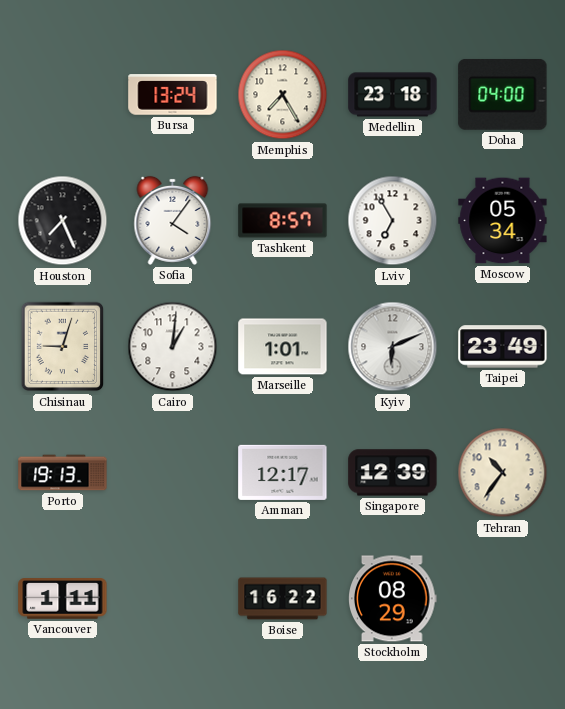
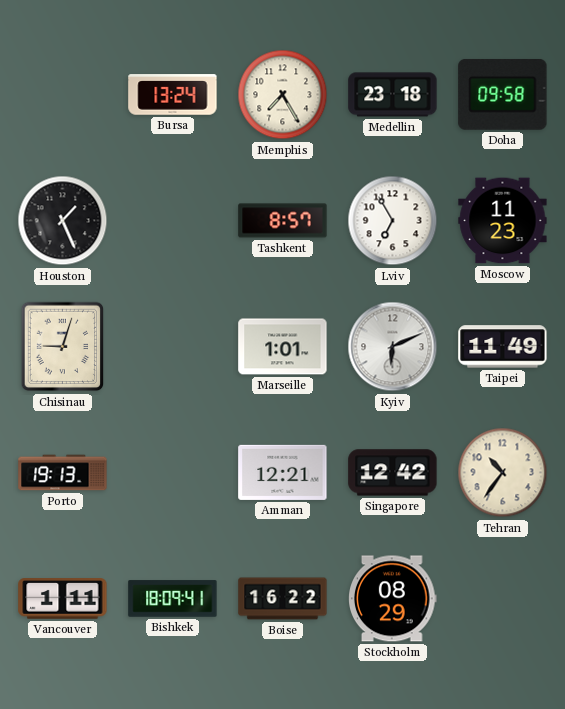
Doha: 04:00 -> 09:58 (503, 94)
Houston: 7:26 -> 1:26 (63, 221)
Sofia: 4:06 -> none (173, 220)
Moscow: 05:34 -> 11:23 (503, 221)
Cairo: 1:01 -> none (173, 347)
Taipei: 23:49 -> 11:49 (503, 347)
Amman: 12:17 -> 12:21 (283, 472)
Singapore: 12:39 -> 12:42 (393, 473)
Bishkek: none -> 18:09 (173, 599)
